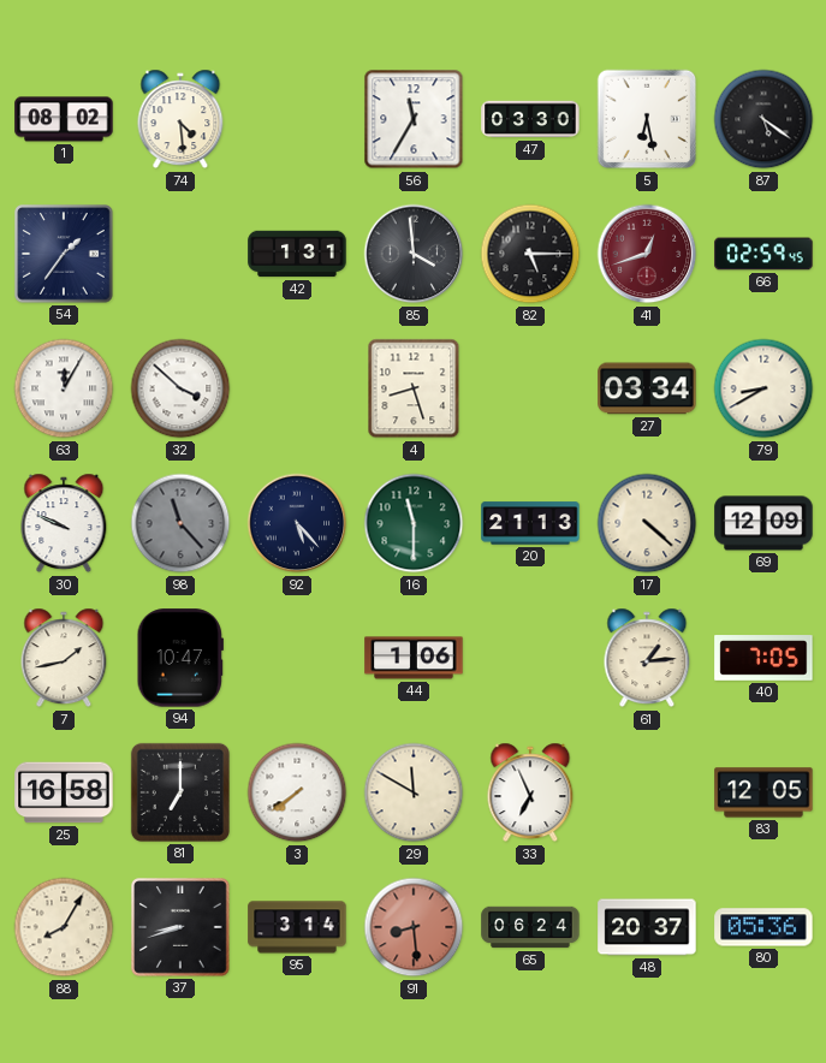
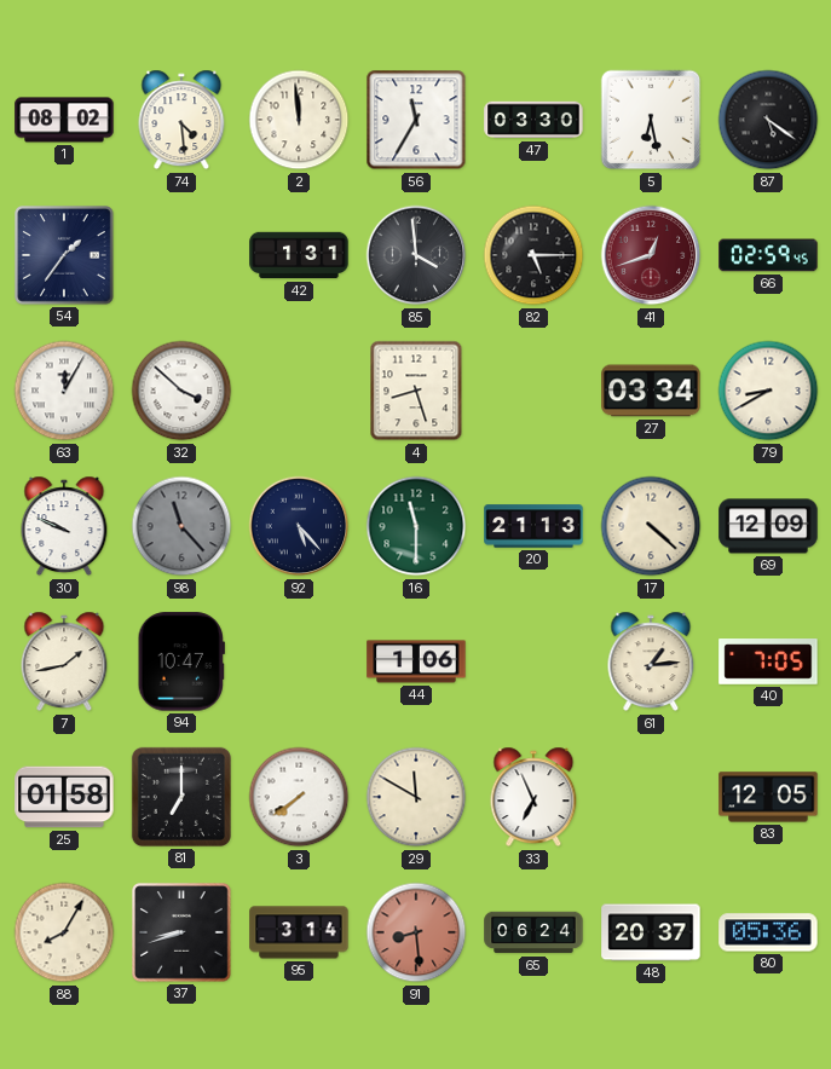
2: none -> 11:59 (299, 120)
25: 16:58 -> 01:58 (64, 797)
